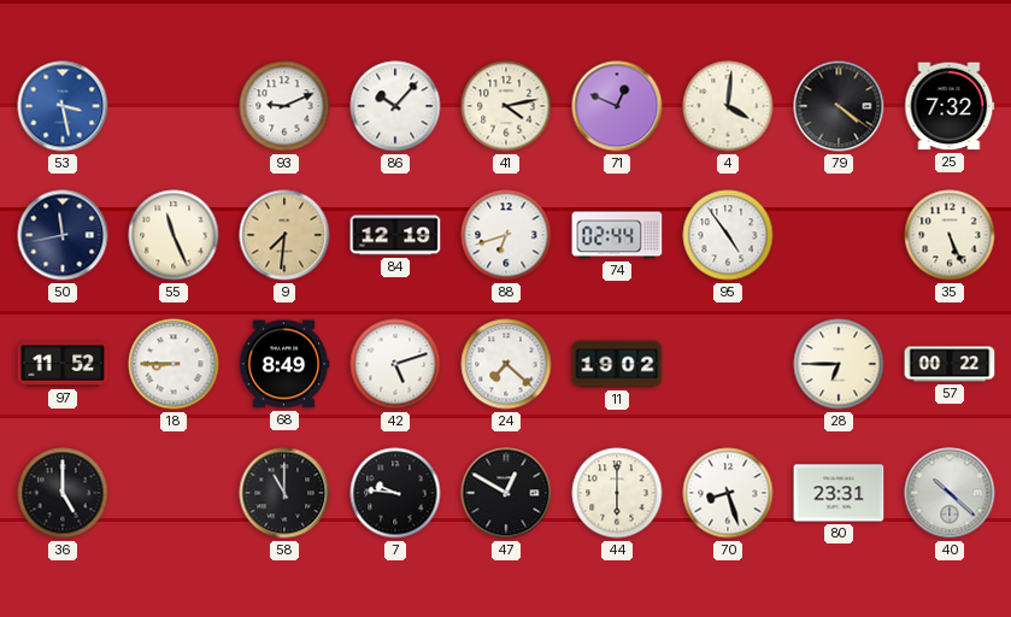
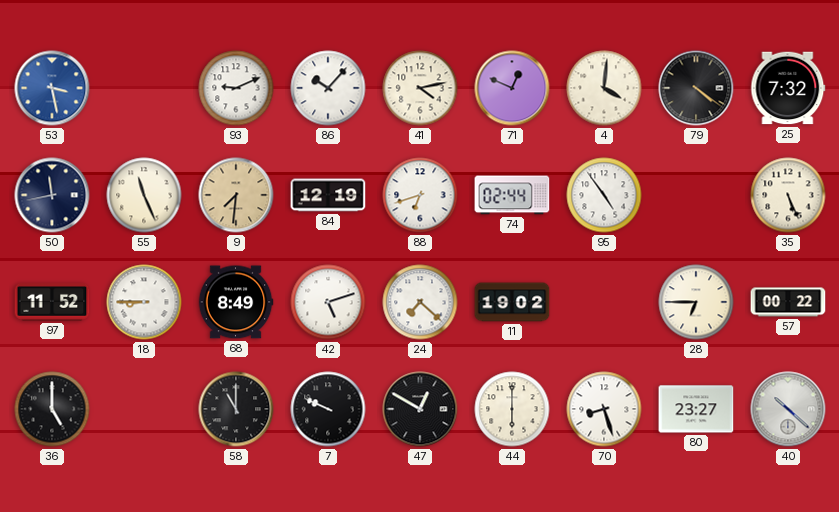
7: 9:46 -> 9:49 (328, 409)
80: 23:31 -> 23:27 (696, 409)
